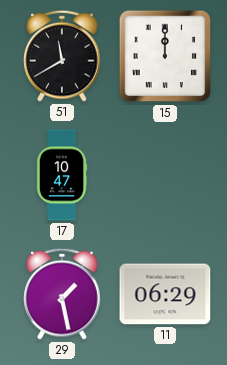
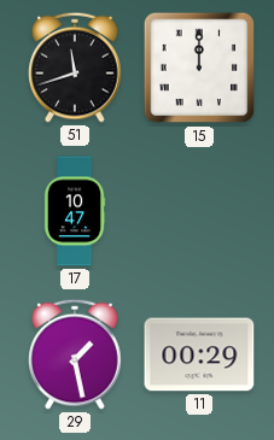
51: 11:40 -> 11:42 (75, 68)
11: 06:29 -> 00:29 (199, 354)
